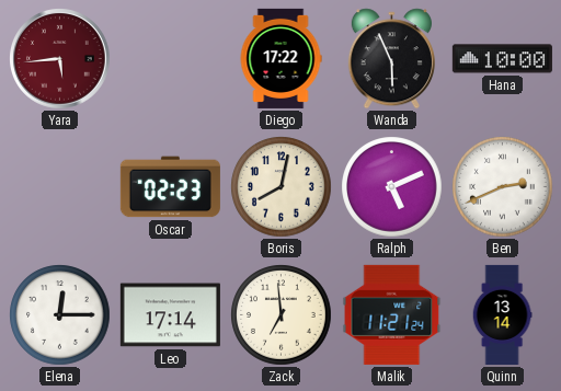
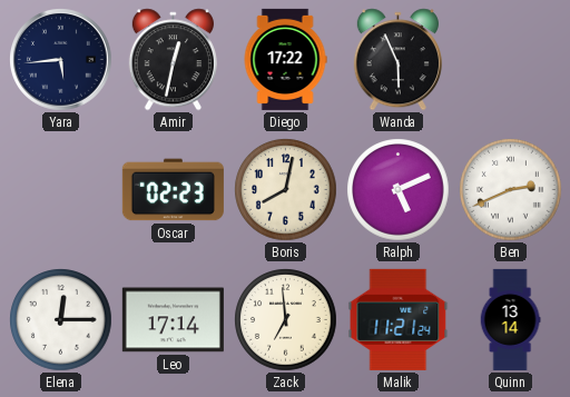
Yara dial: burgundy -> navy (61, 60)
Amir: none -> 12:32 (173, 60)
Hana: 10:00 -> none (502, 59)
